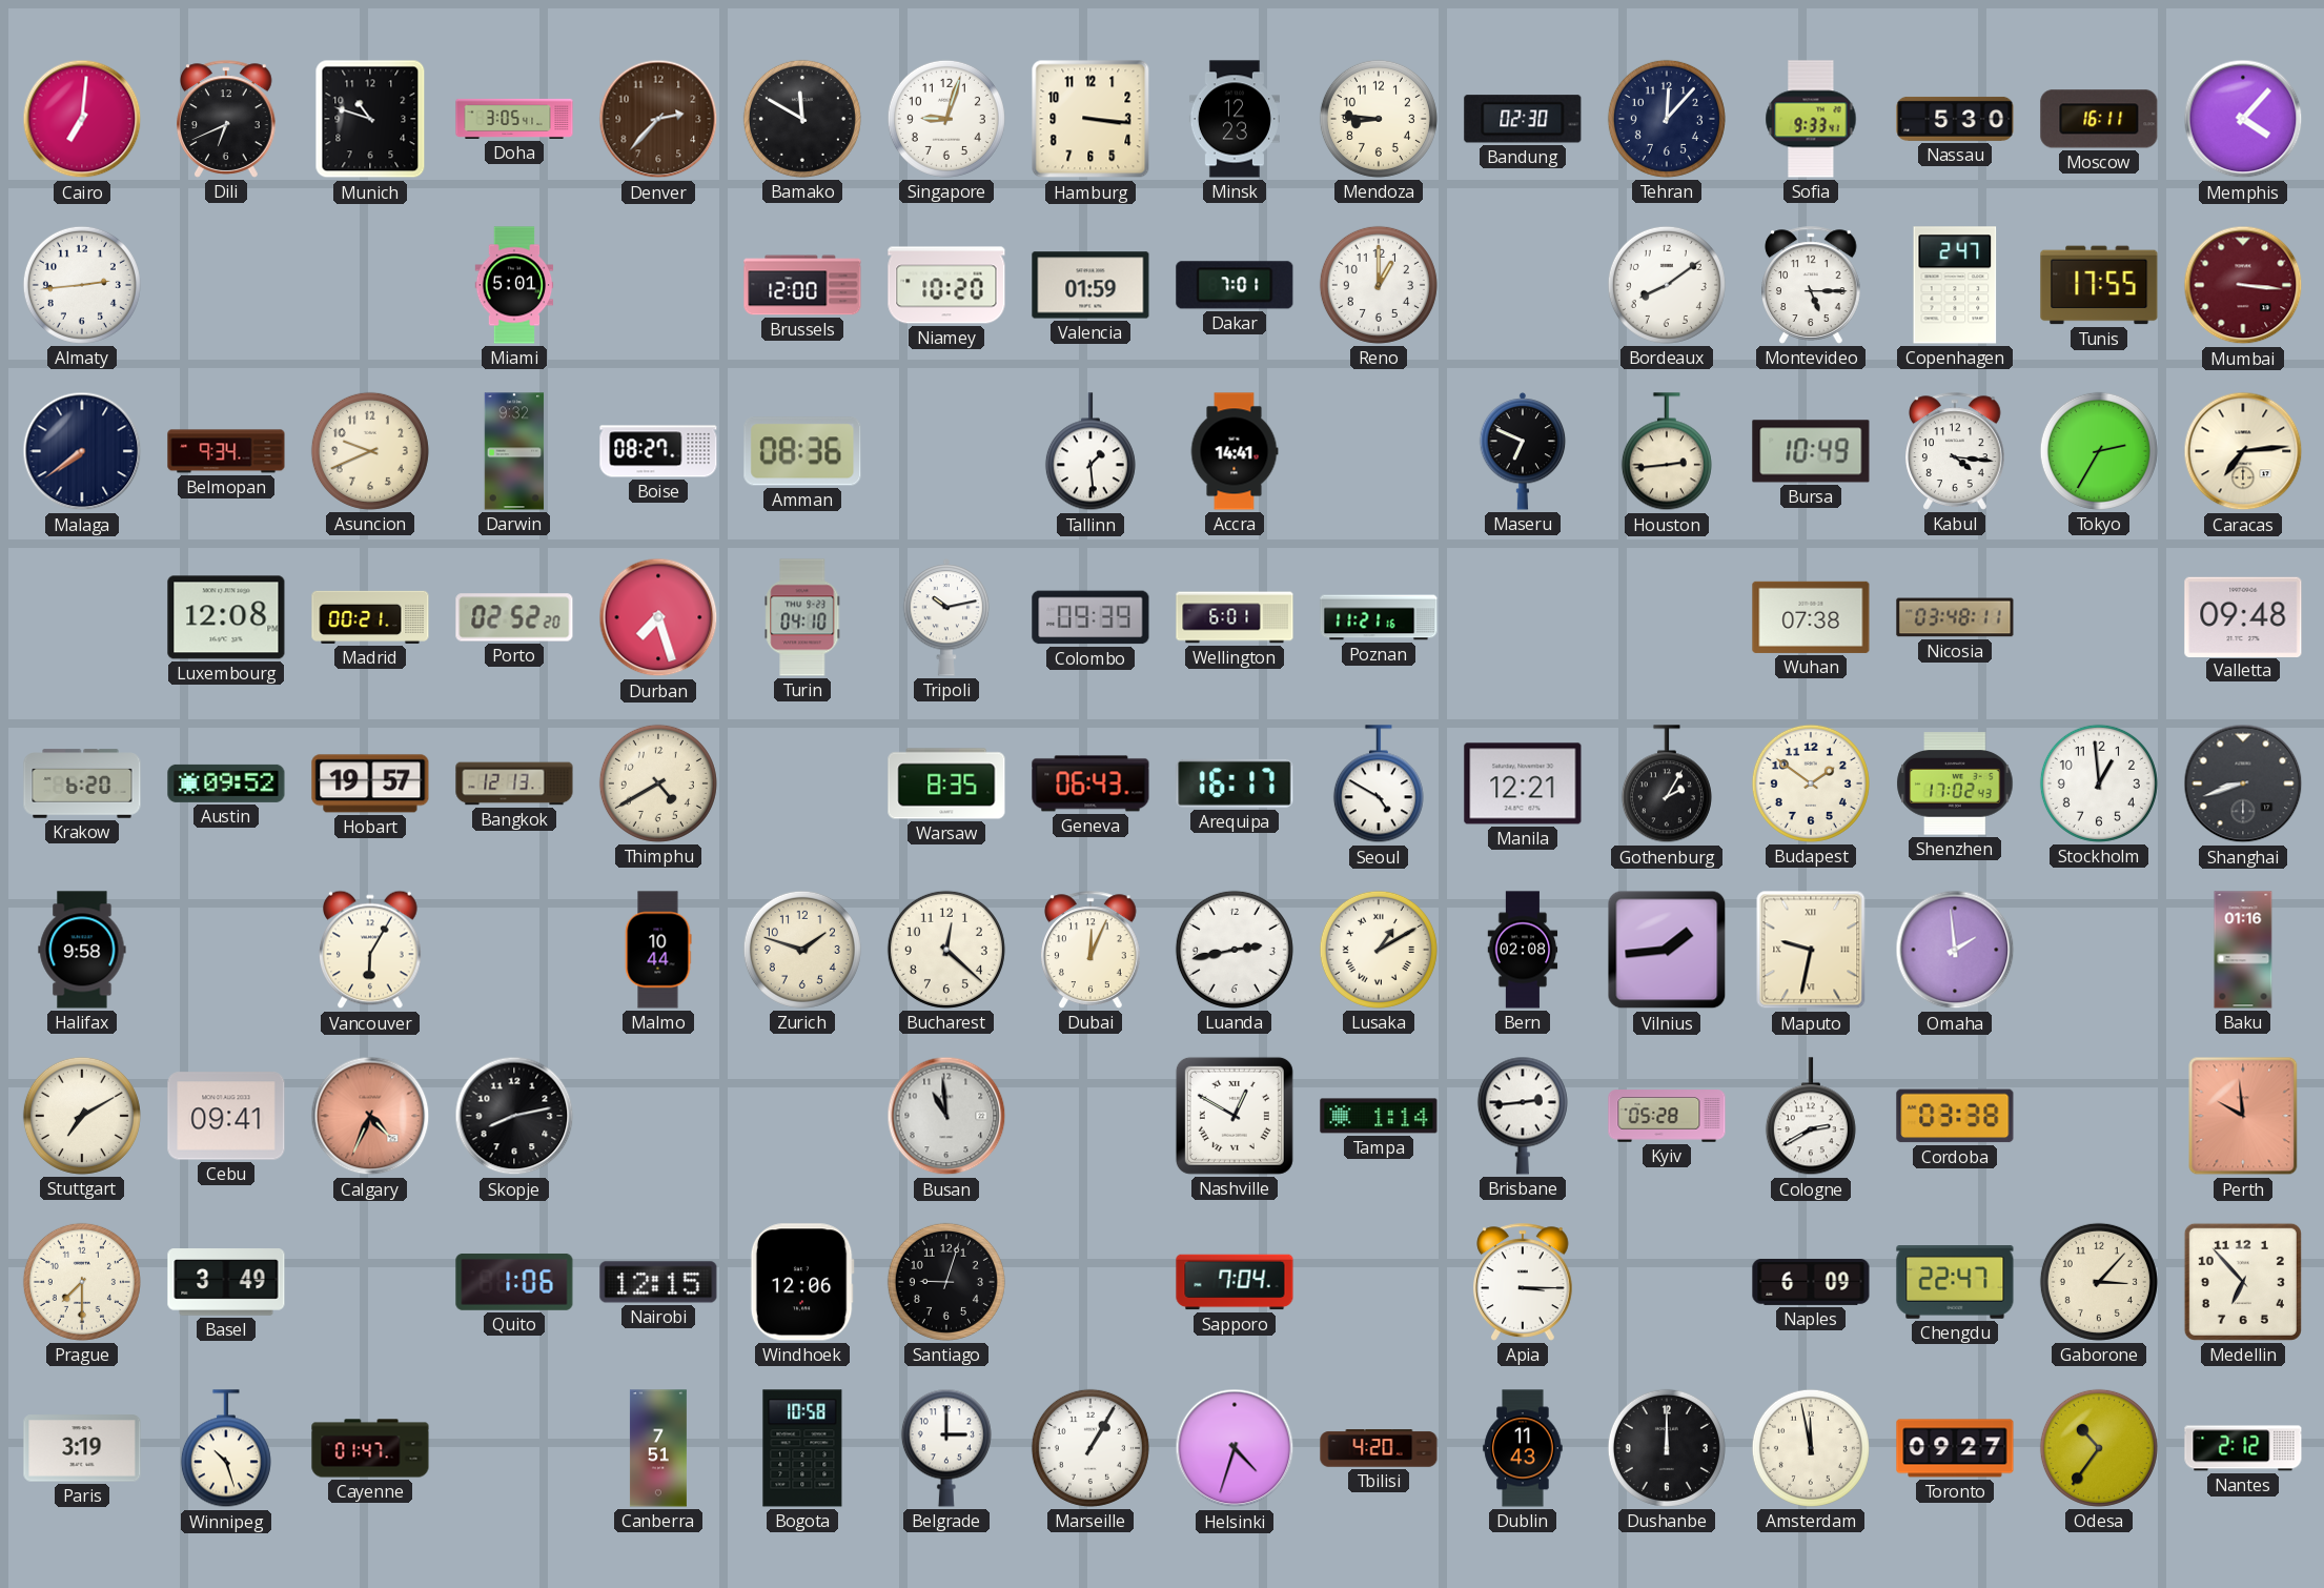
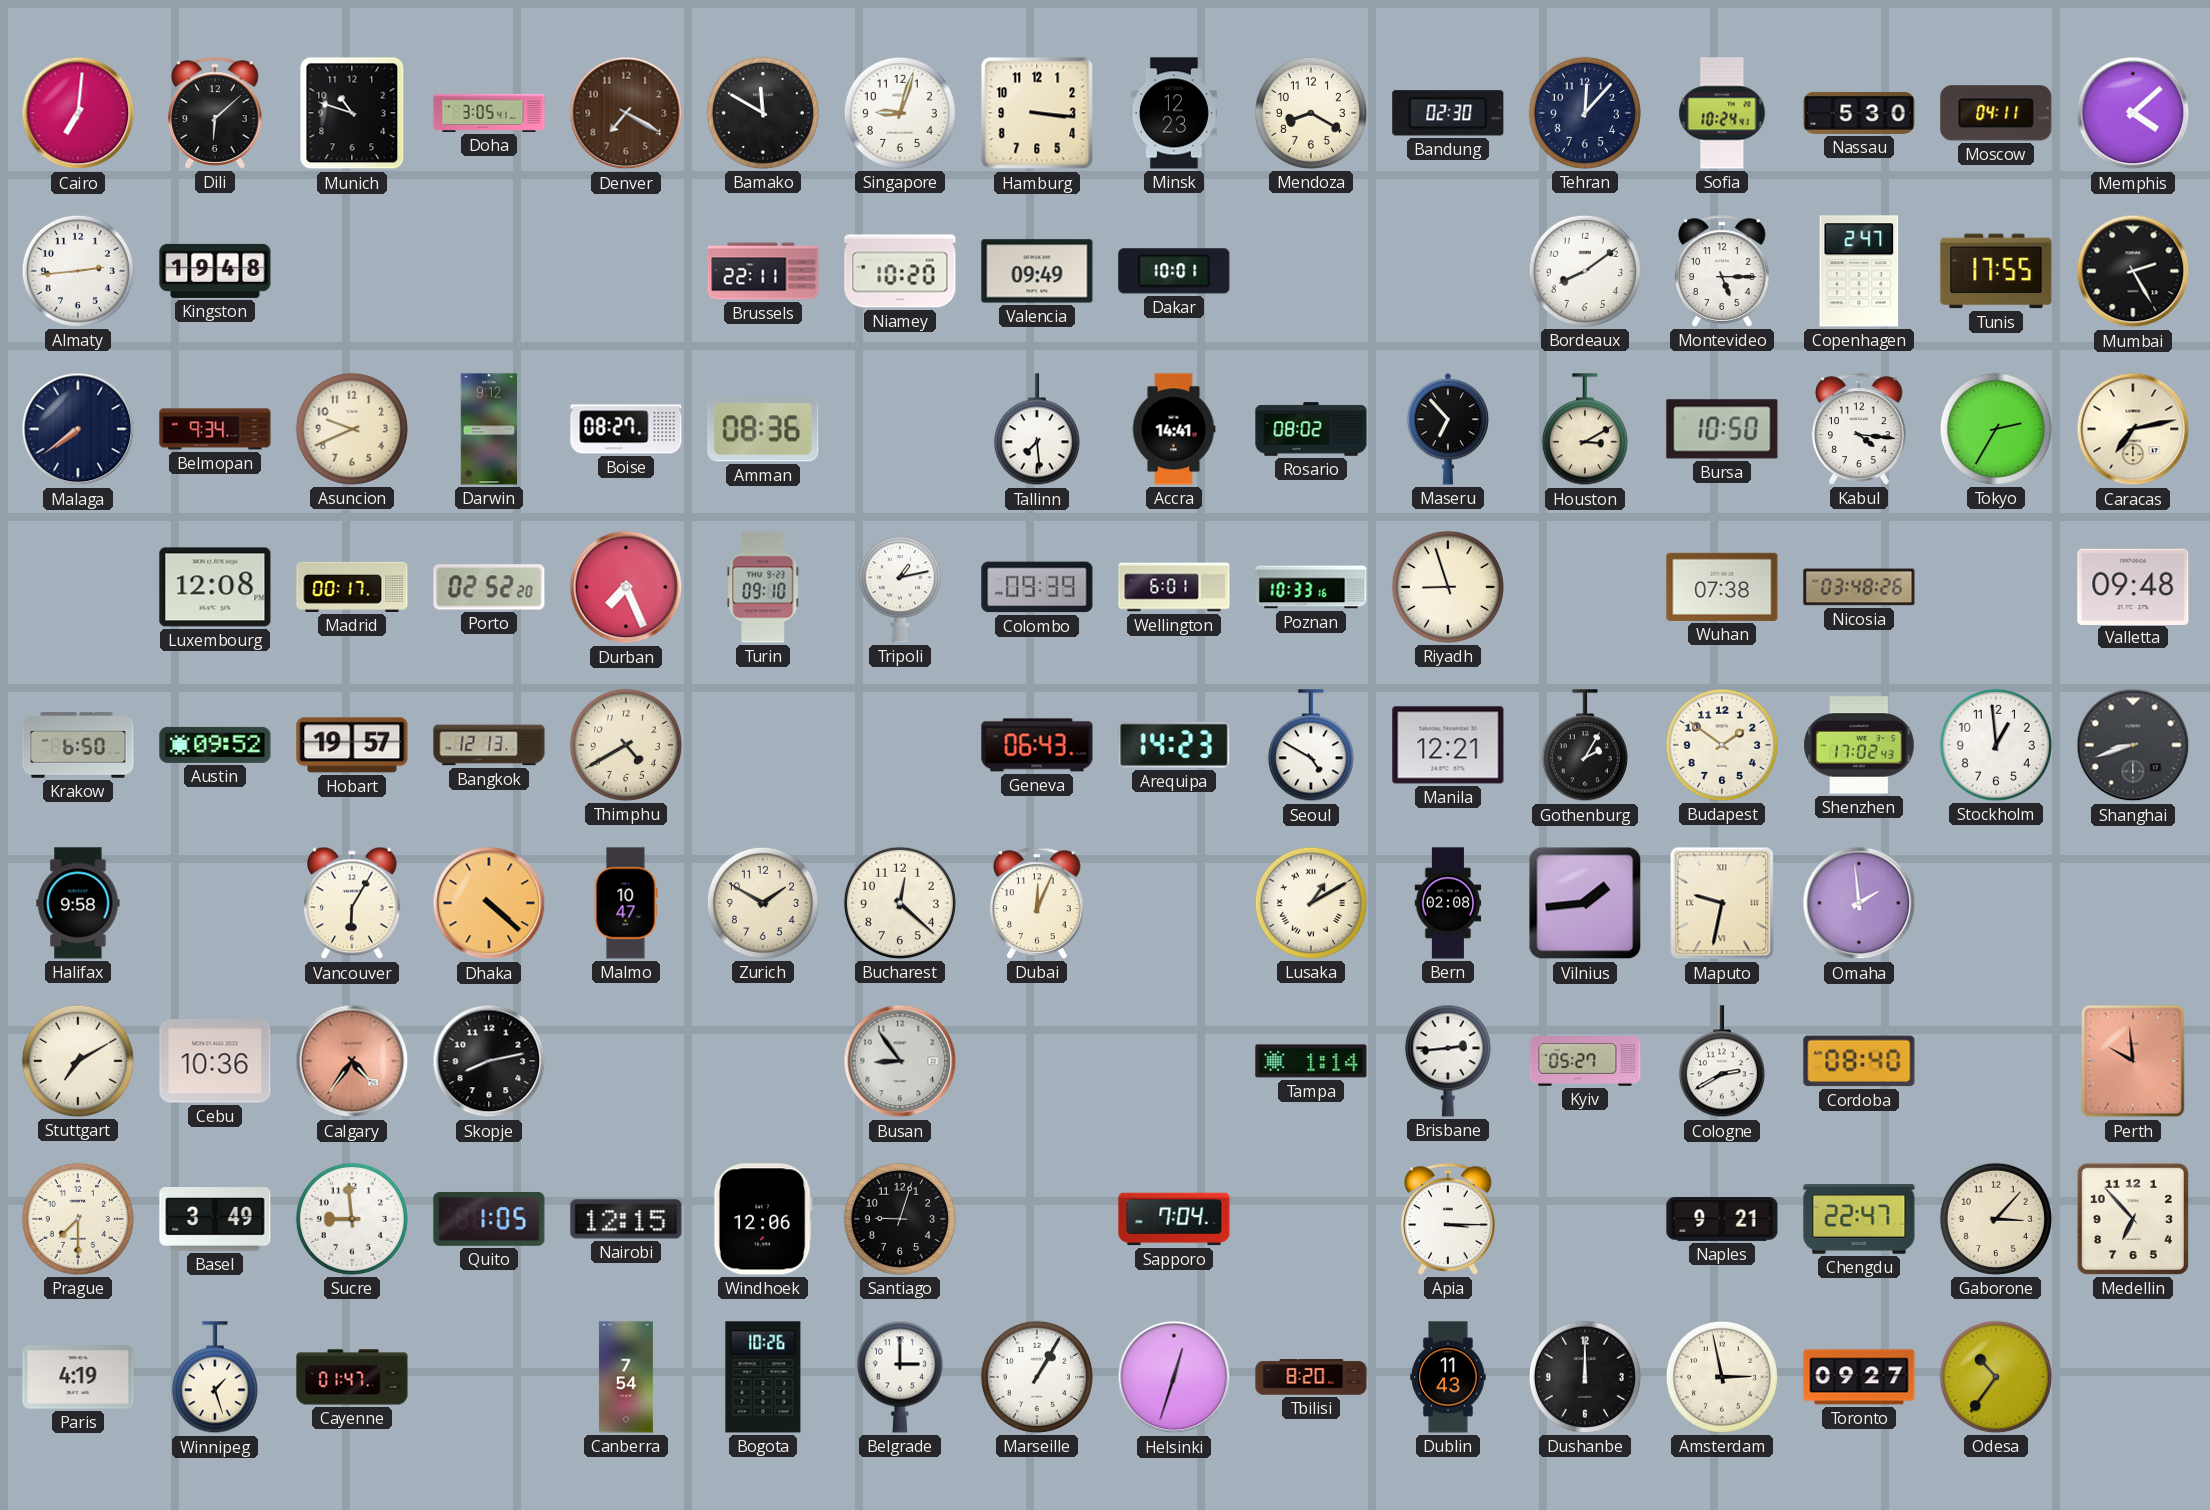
Dili: 6:41 -> 6:08 (216, 113)
Denver: 2:37 -> 7:20 (626, 113)
Mendoza: 8:46 -> 8:20 (1311, 113)
Sofia: 9:33 -> 10:24 (1722, 113)
Moscow: 16:11 -> 04:11 (1996, 113)
Memphis: 4:07 -> 4:08 (2133, 113)
Kingston: none -> 19:48 (215, 271)
Miami: 5:01 -> none (514, 285)
Brussels: 12:00 -> 22:11 (763, 271)
Valencia: 01:59 -> 09:49 (1037, 271)
Dakar: 7:01 -> 10:01 (1174, 271)
Reno: 1:00 -> none (1379, 285)
Mumbai: 3:16 -> 2:25 (2133, 271)
Mumbai dial: burgundy -> black (2133, 271)
Darwin: 9:32 -> 9:12 (489, 429)
Tallinn: 1:29 -> 7:29 (1037, 430)
Rosario: none -> 08:02 (1311, 429)
Maseru: 6:49 -> 6:53 (1448, 430)
Houston: 2:44 -> 3:10 (1585, 430)
Bursa: 10:49 -> 10:50 (1722, 429)
Caracas: 7:14 -> 7:13 (2133, 429)
Madrid: 00:21 -> 00:17 (352, 587)
Durban: 7:27 -> 7:26 (626, 587)
Turin: 04:10 -> 09:10 (763, 587)
Tripoli: 10:13 -> 1:13 (900, 588)
Poznan: 11:21 -> 10:33 (1311, 587)
Riyadh: none -> 8:57 (1448, 587)
Nicosia: 03:48:11 -> 03:48:26 (1859, 587)
Krakow: 6:20 -> 6:50 (78, 745)
Warsaw: 8:35 -> none (946, 783)
Arequipa: 16:17 -> 14:23 (1174, 745)
Dhaka: none -> 4:22 (489, 903)
Malmo: 10:44 -> 10:47 (626, 903)
Zurich: 1:48 -> 1:50 (763, 903)
Luanda: 2:43 -> none (1235, 950)
Baku: 01:16 -> none (2243, 950)
Cebu: 09:41 -> 10:36 (215, 1061)
Calgary: 4:34 -> 4:36 (352, 1061)
Busan: 10:59 -> 8:54 (900, 1061)
Nashville: 12:50 -> none (1235, 1116)
Kyiv: 05:28 -> 05:27 (1585, 1061)
Cordoba: 03:38 -> 08:40 (1859, 1061)
Sucre: none -> 8:59 (352, 1219)
Quito: 1:06 -> 1:05 (489, 1219)
Naples: 6:09 -> 9:21 (1722, 1219)
Paris: 3:19 -> 4:19 (78, 1377)
Winnipeg: 10:27 -> 1:27 (215, 1378)
Canberra: 7:51 -> 7:54 (626, 1377)
Bogota: 10:58 -> 10:26 (763, 1377)
Helsinki: 4:33 -> 12:33 (1174, 1377)
Tbilisi: 4:20 -> 8:20 (1311, 1377)
Amsterdam: 11:58 -> 2:58 (1722, 1377)
Nantes: 2:12 -> none (2243, 1448)
